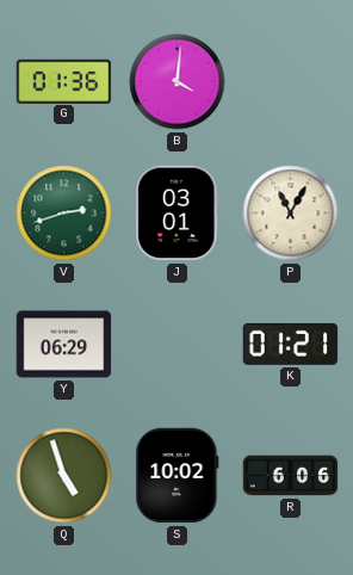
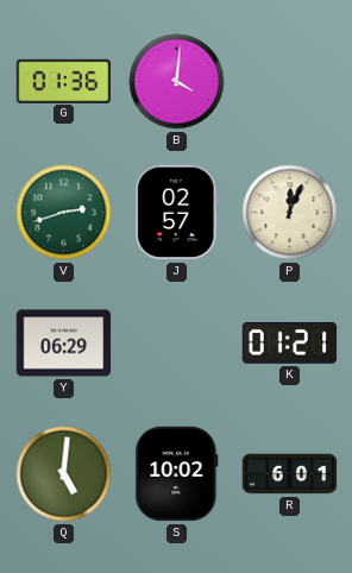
J: 03:01 -> 02:57 (177, 213)
P: 11:05 -> 12:04 (290, 213)
Q: 4:57 -> 5:01 (64, 474)
R: 6:06 -> 6:01 (290, 474)
